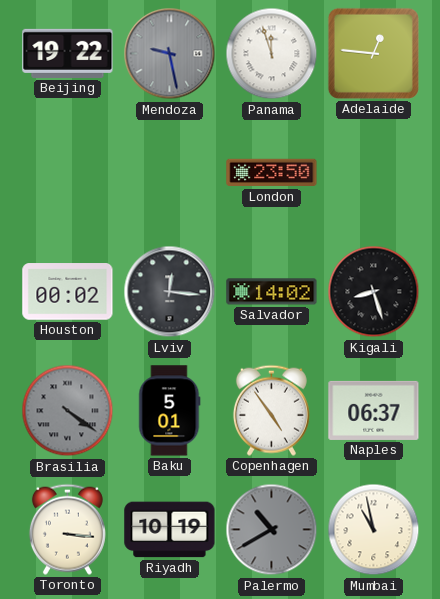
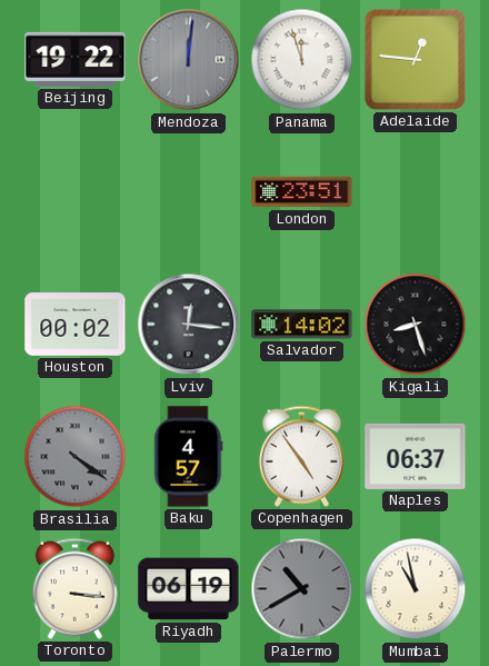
Mendoza: 9:28 -> 12:01 (189, 60)
London: 23:50 -> 23:51 (302, 192)
Baku: 5:01 -> 4:57 (189, 457)
Riyadh: 10:19 -> 06:19 (189, 589)
